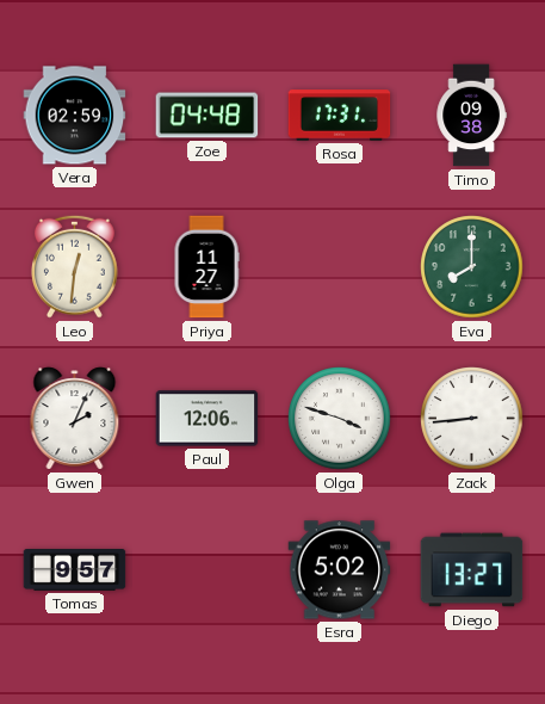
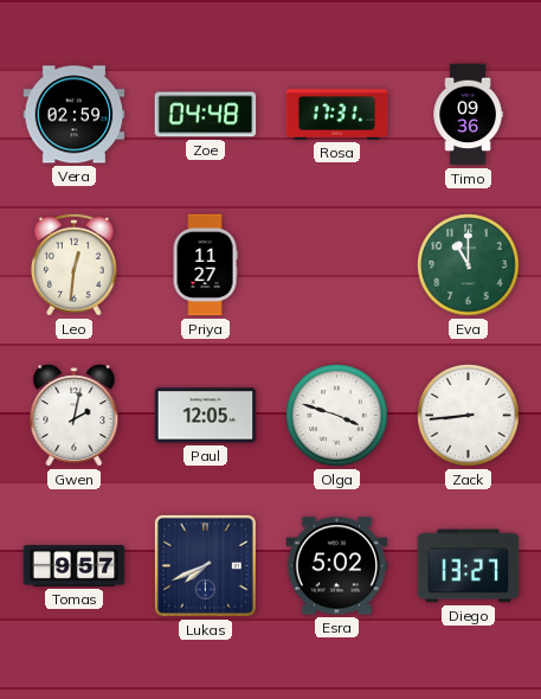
Timo: 09:38 -> 09:36 (468, 115)
Eva: 8:00 -> 11:00 (469, 265)
Gwen: 2:04 -> 2:02 (75, 416)
Paul: 12:06 -> 12:05 (206, 416)
Lukas: none -> 7:41 (205, 565)
